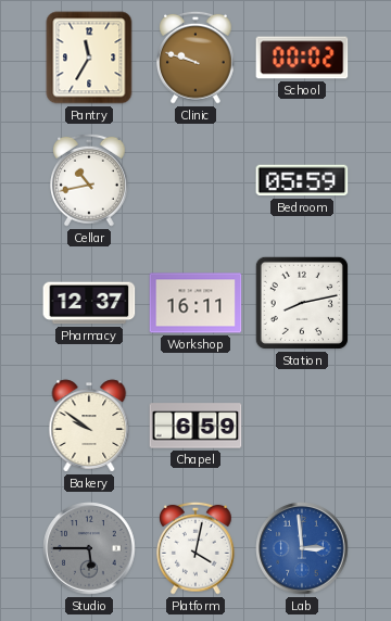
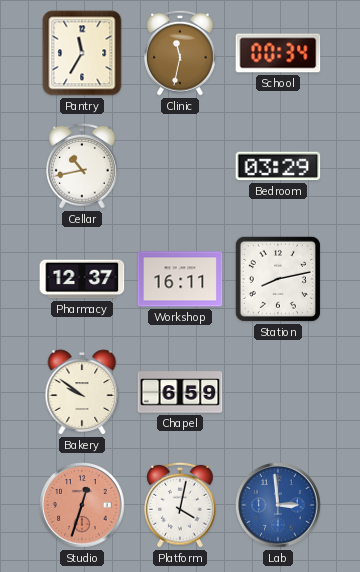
Clinic: 9:48 -> 11:32 (181, 53)
School: 00:02 -> 00:34 (278, 53)
Bedroom: 05:59 -> 03:29 (278, 166)
Studio: 5:45 -> 12:33 (82, 505)
Studio dial: grey -> salmon (82, 505)
